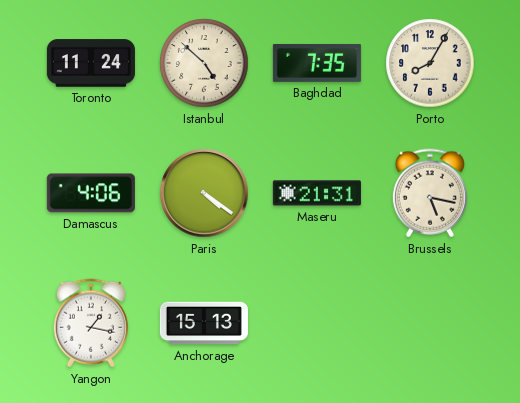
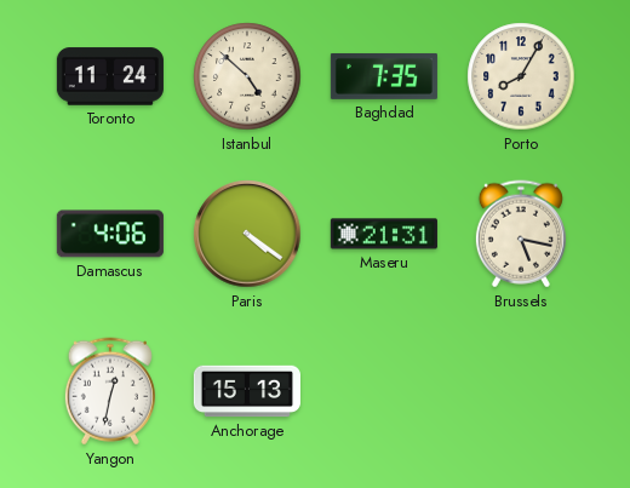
Yangon: 1:17 -> 12:32 (110, 391)
